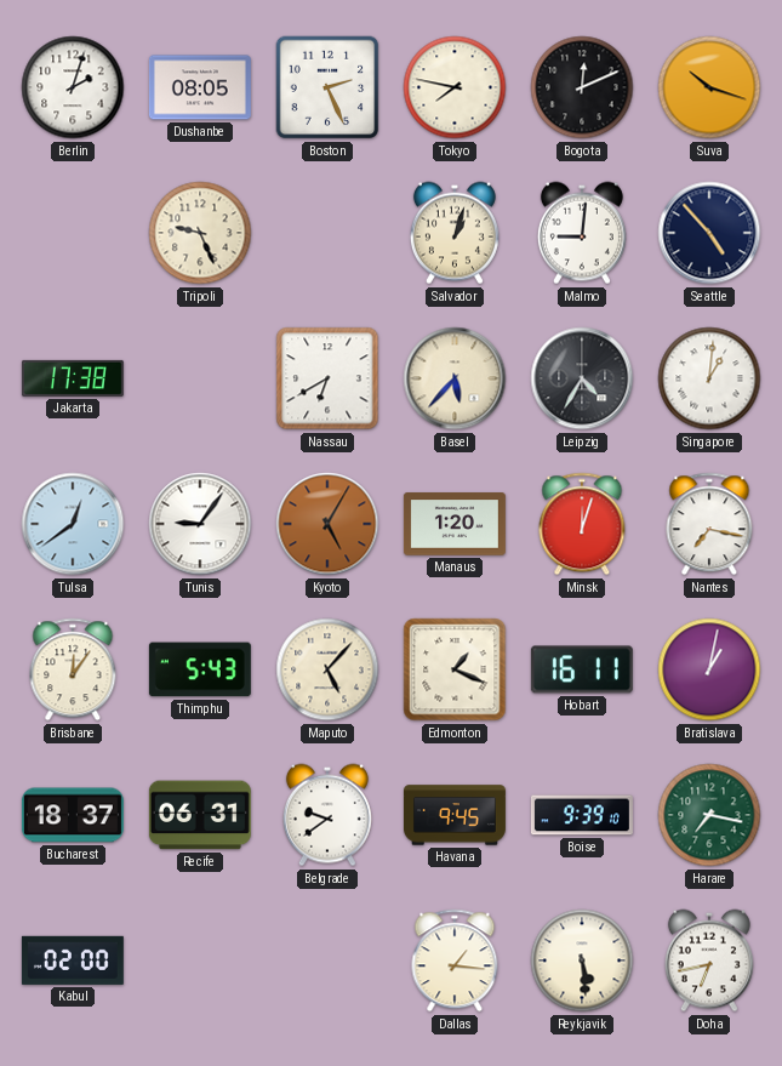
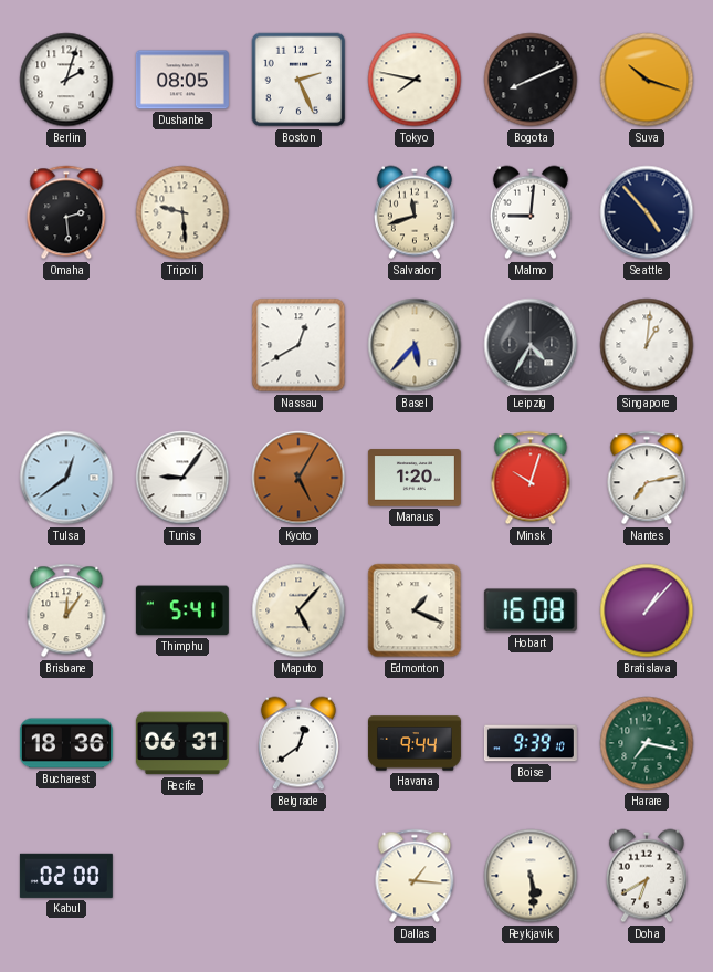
Bogota: 12:11 -> 8:11 (531, 80)
Omaha: none -> 2:29 (66, 212)
Tripoli: 9:26 -> 9:29 (182, 212)
Salvador: 1:03 -> 11:42 (415, 212)
Jakarta: 17:38 -> none (73, 378)
Nassau: 6:40 -> 12:40 (298, 345)
Minsk: 12:03 -> 10:03 (531, 478)
Nantes: 7:17 -> 7:13 (647, 478)
Thimphu: 5:43 -> 5:41 (182, 610)
Hobart: 16:11 -> 16:08 (531, 610)
Bratislava: 1:02 -> 1:07 (647, 610)
Bucharest: 18:37 -> 18:36 (66, 743)
Belgrade: 9:39 -> 12:39 (298, 743)
Havana: 9:45 -> 9:44 (415, 743)
Doha: 6:43 -> 6:40 (647, 876)
